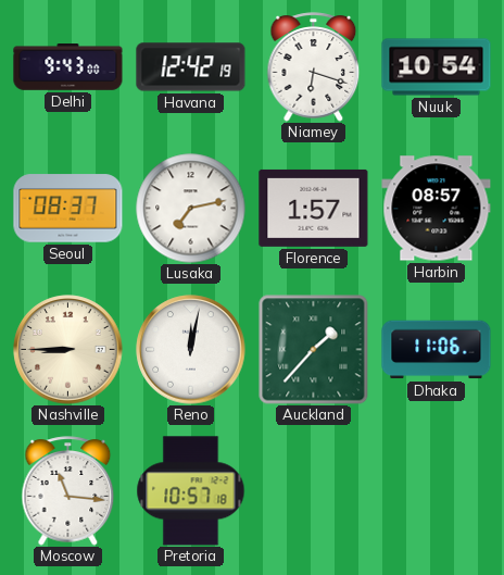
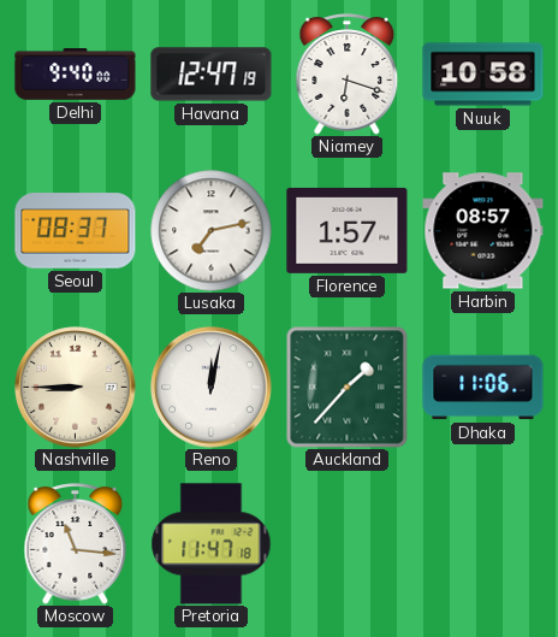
Delhi: 9:43 -> 9:40 (76, 75)
Havana: 12:42 -> 12:47 (212, 75)
Nuuk: 10:54 -> 10:58 (483, 75)
Pretoria: 10:57 -> 11:47 (212, 544)
